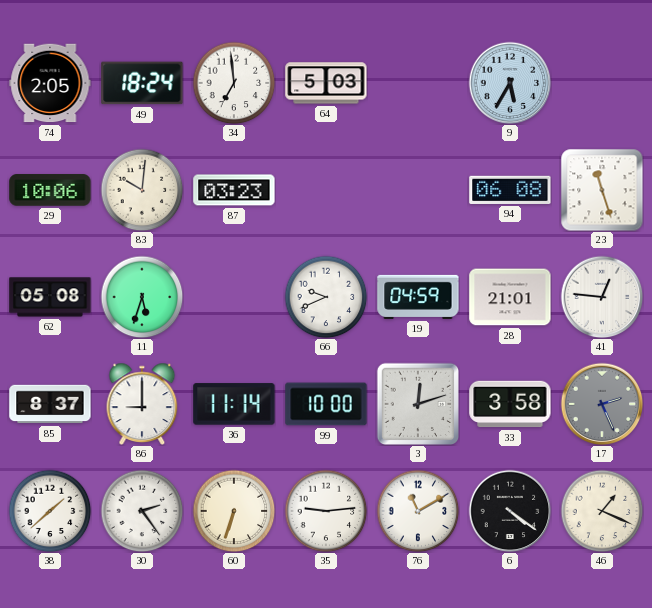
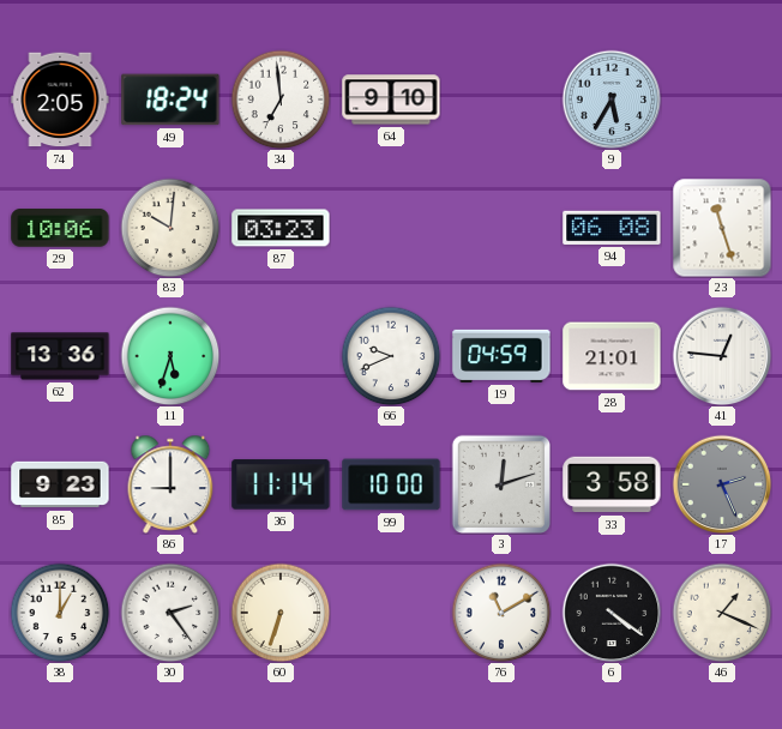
64: 5:03 -> 9:10 (391, 100)
62: 05:08 -> 13:36 (60, 356)
85: 8:37 -> 9:23 (60, 484)
38: 1:38 -> 1:00 (60, 613)
35: 9:14 -> none (326, 511)
